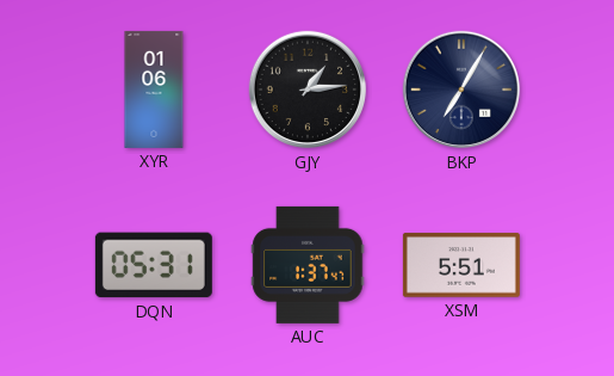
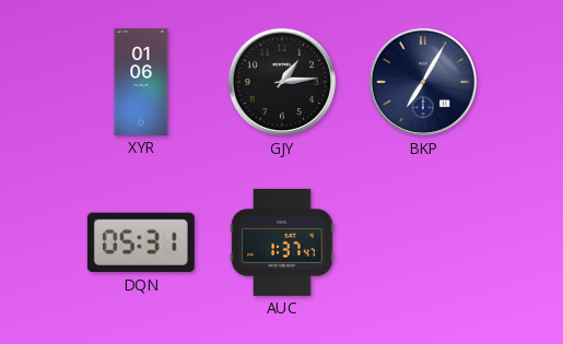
XSM: 5:51 -> none (461, 265)
